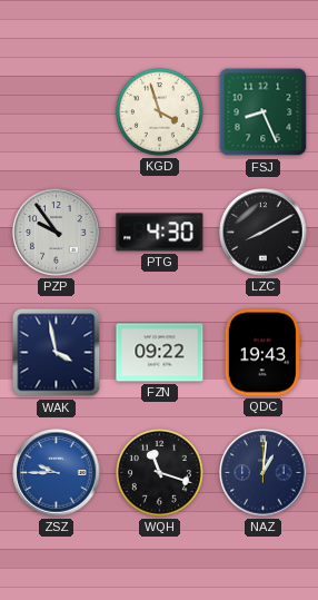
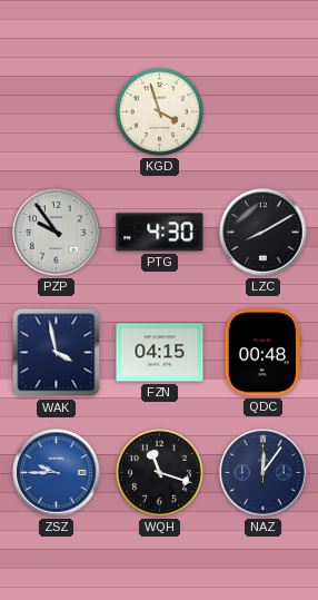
FSJ: 8:26 -> none (264, 112)
FZN: 09:22 -> 04:15 (160, 353)
QDC: 19:43 -> 00:48 (262, 353)
NAZ: 1:01 -> 12:06 (264, 473)
